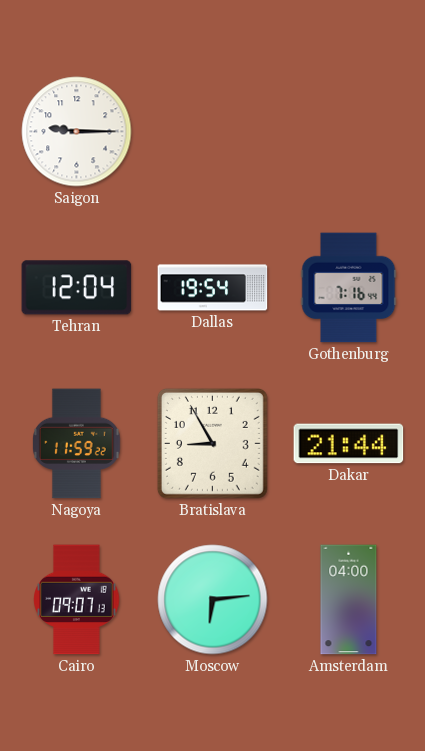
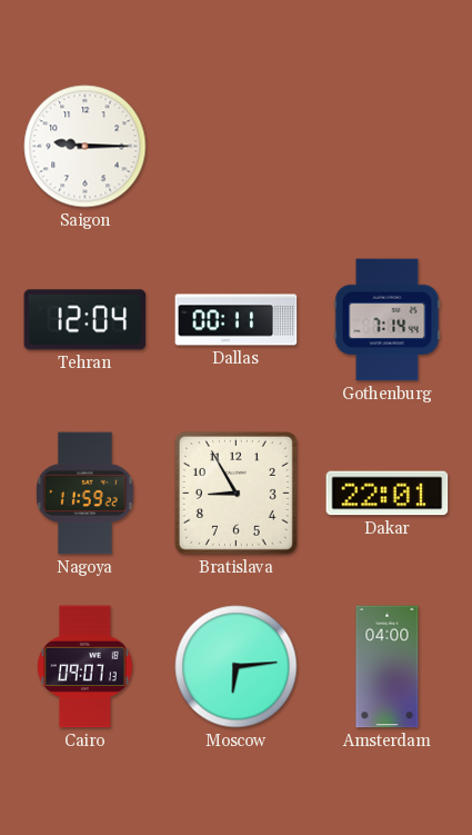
Dallas: 19:54 -> 00:11 (237, 320)
Gothenburg: 7:16 -> 7:14 (388, 320)
Dakar: 21:44 -> 22:01 (388, 494)
